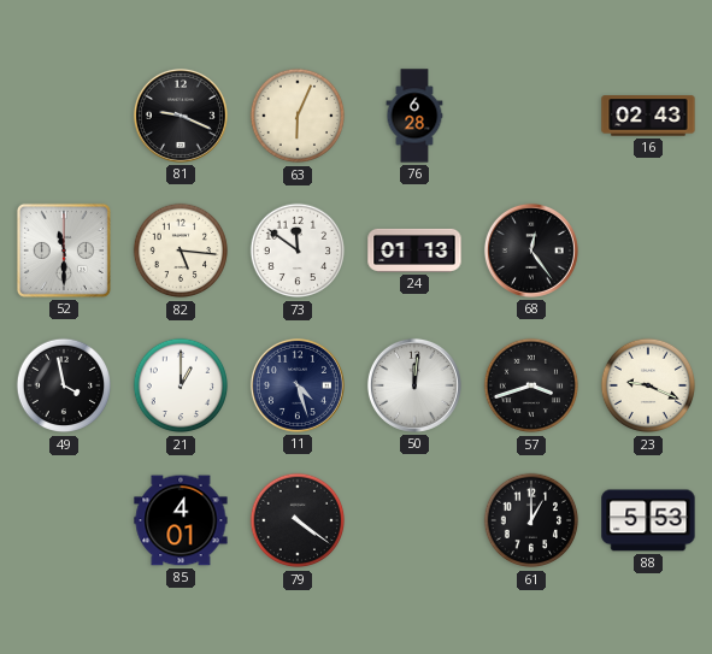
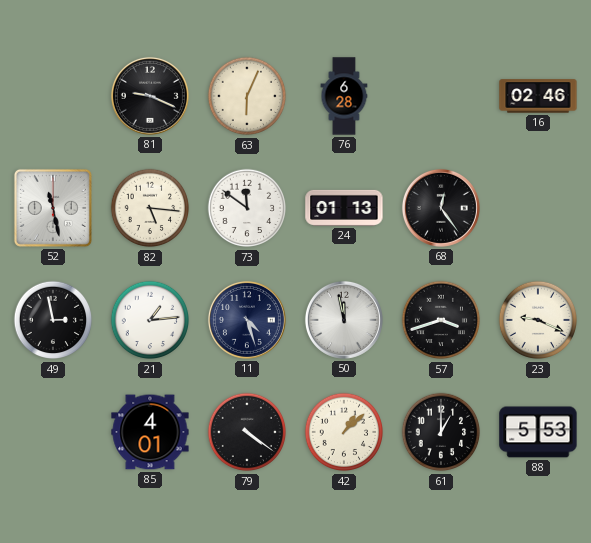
16: 02:43 -> 02:46 (538, 96)
52: 11:30 -> 11:28 (53, 208)
49: 3:58 -> 2:58 (53, 320)
21: 1:00 -> 1:14 (150, 320)
50: 12:01 -> 11:58 (344, 320)
42: none -> 1:08 (344, 432)
